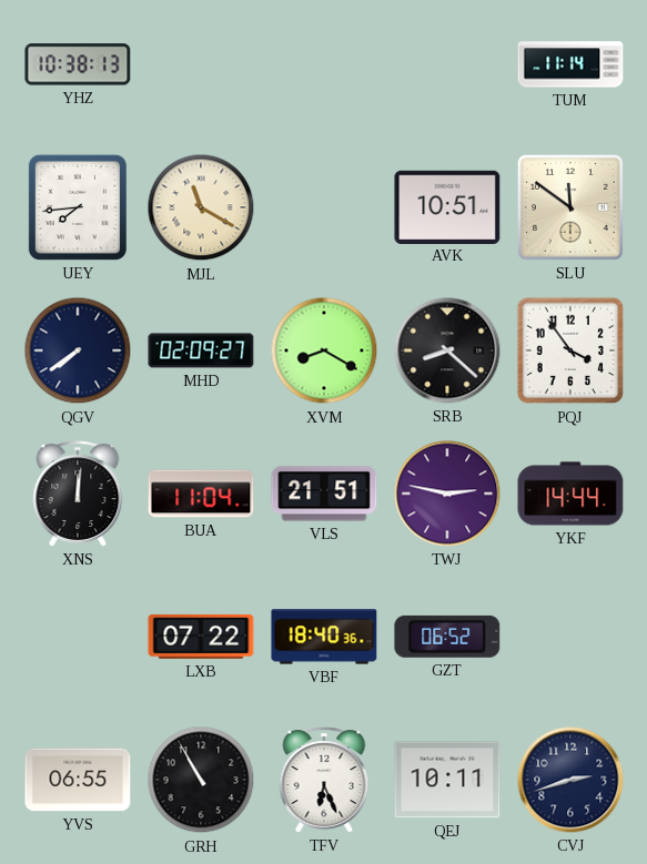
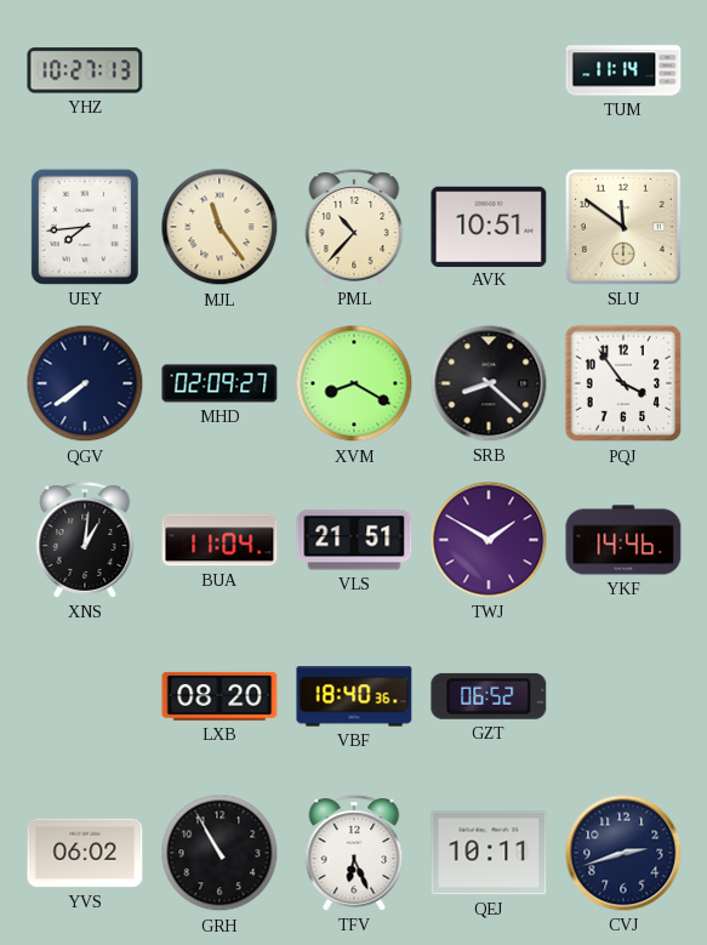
YHZ: 10:38 -> 10:27 (85, 70)
MJL: 11:20 -> 11:24 (219, 227)
PML: none -> 10:37 (354, 227)
XNS: 12:01 -> 1:01 (85, 540)
TWJ: 2:47 -> 1:50 (489, 540)
YKF: 14:44 -> 14:46 (623, 540)
LXB: 07:22 -> 08:20 (219, 696)
YVS: 06:55 -> 06:02 (85, 853)
